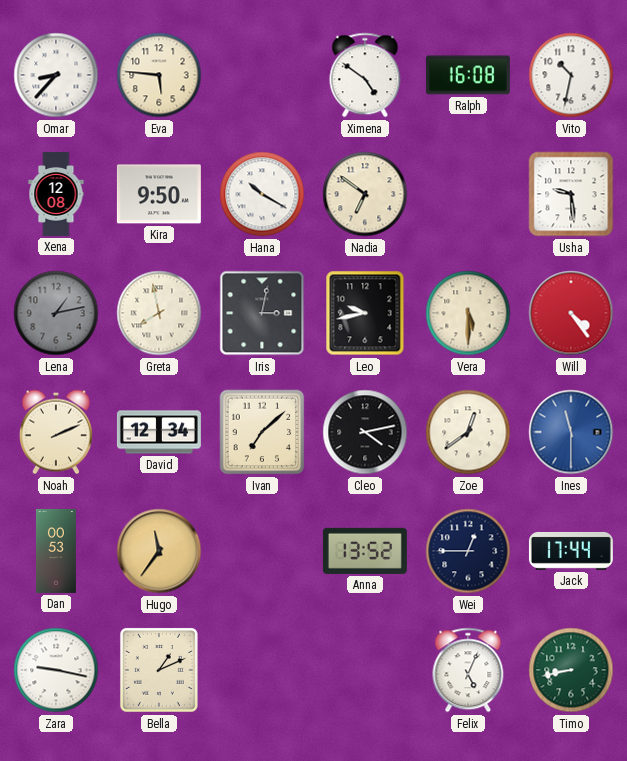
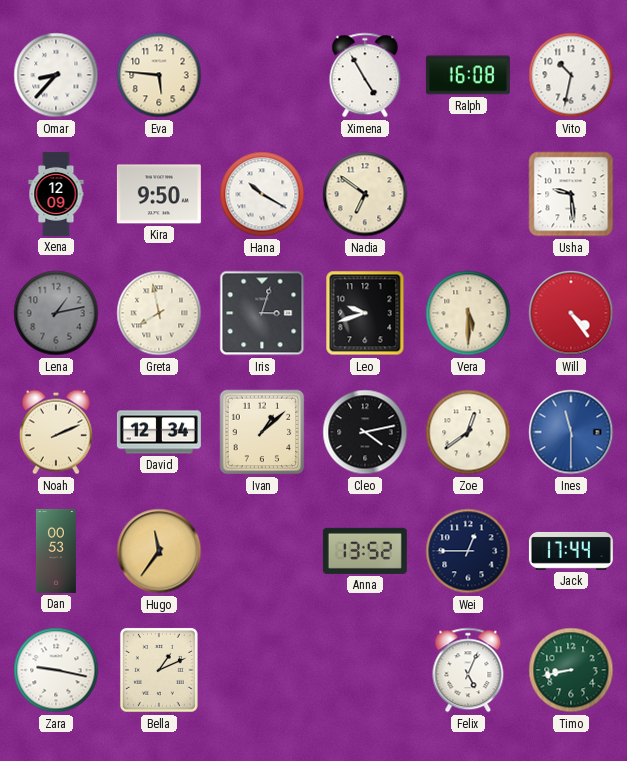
Ximena: 4:51 -> 4:55 (365, 75)
Xena: 12:08 -> 12:09 (56, 194)
Iris: 3:02 -> 3:03 (262, 313)
Leo: 9:43 -> 9:42 (365, 313)
Ivan: 7:08 -> 1:08 (262, 432)
